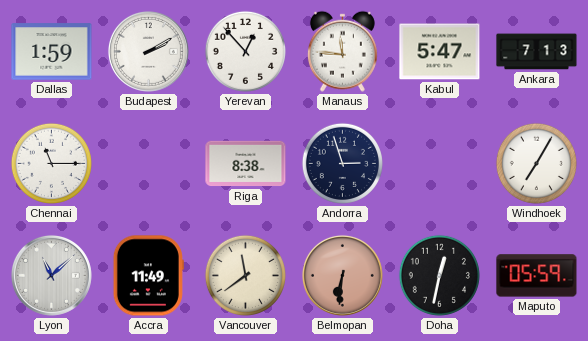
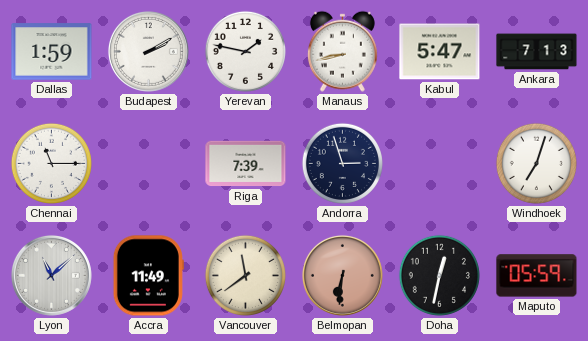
Yerevan: 12:53 -> 1:47 (245, 51)
Manaus: 11:46 -> 8:43 (342, 51)
Riga: 8:38 -> 7:39 (246, 164)
Windhoek: 7:05 -> 7:03 (536, 163)
